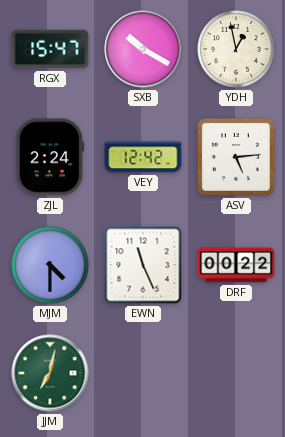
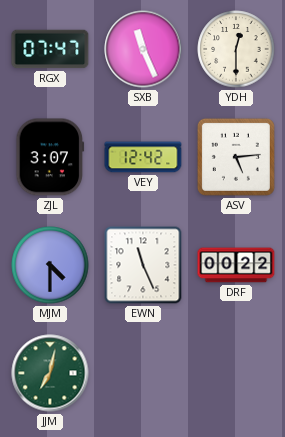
RGX: 15:47 -> 07:47 (50, 49)
SXB: 10:20 -> 11:26 (143, 49)
YDH: 12:58 -> 12:30 (236, 49)
ZJL: 2:24 -> 3:07 (50, 157)
